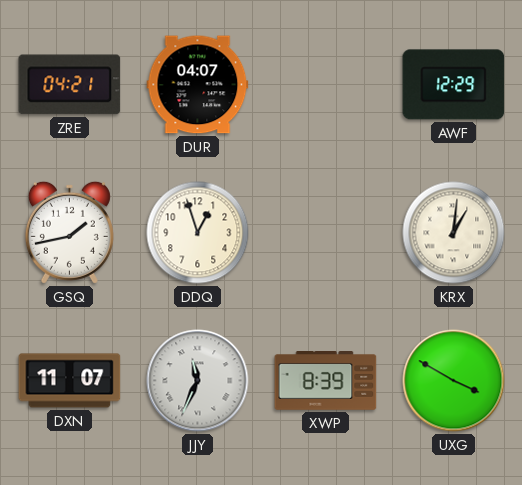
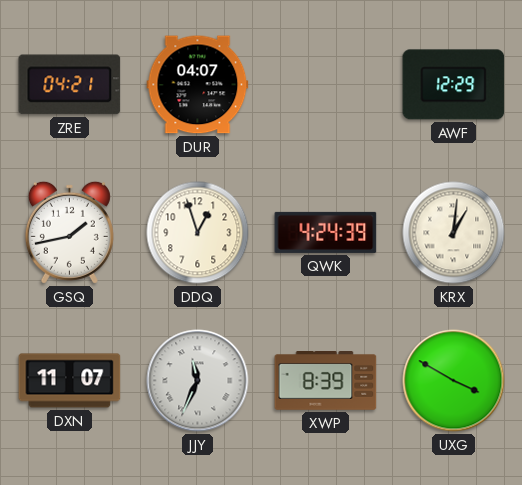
QWK: none -> 4:24 (326, 232)
